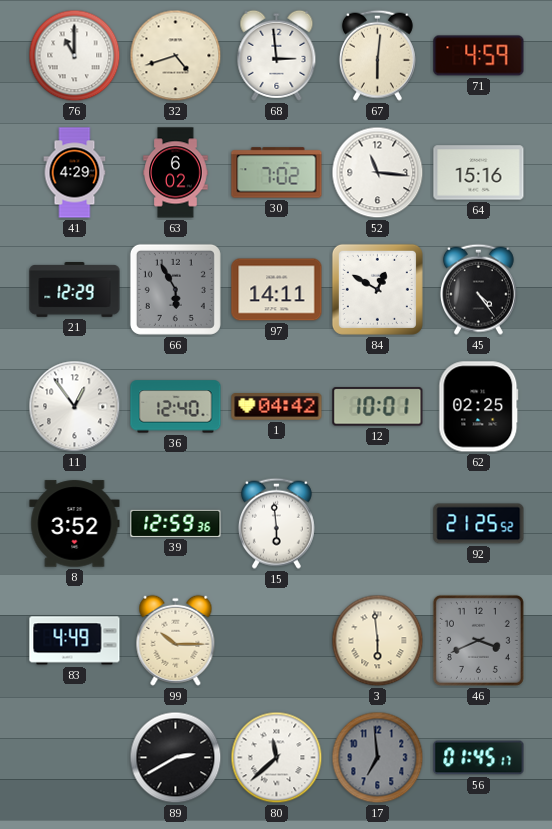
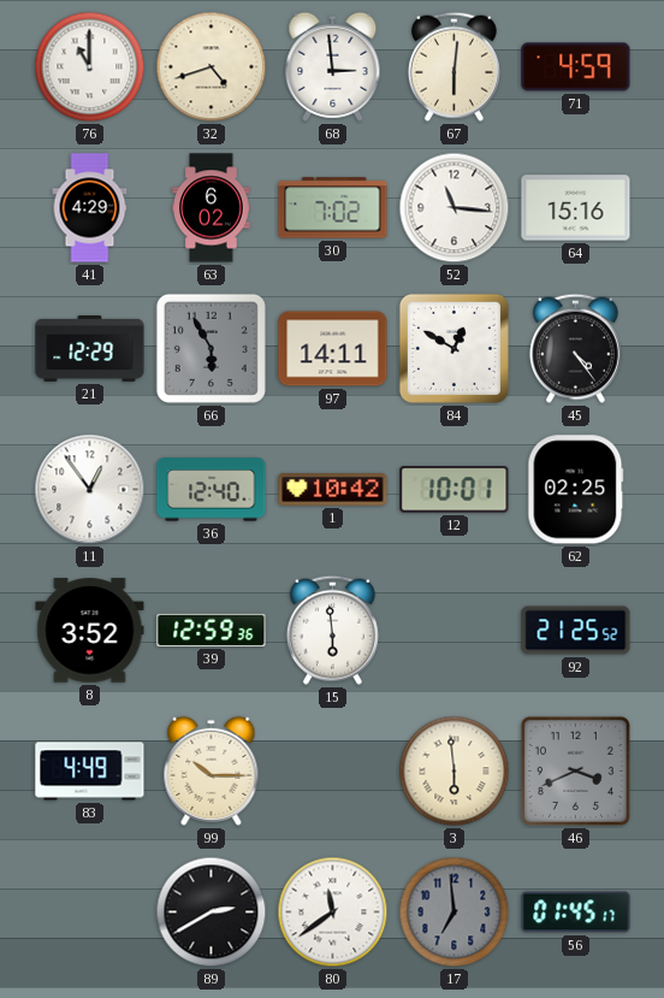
1: 04:42 -> 10:42 (333, 490)
80: 11:38 -> 11:39 (333, 913)
